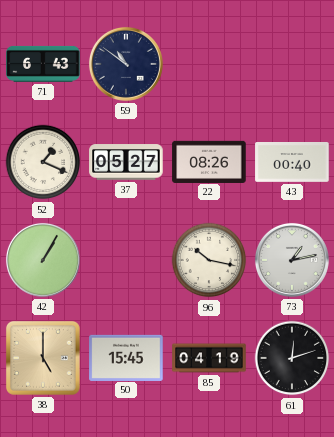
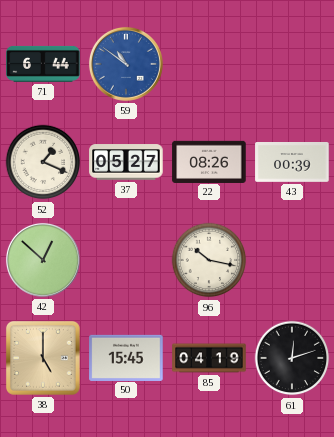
71: 6:43 -> 6:44 (43, 64)
59 dial: navy -> blue (126, 64)
43: 00:40 -> 00:39 (292, 163)
42: 1:05 -> 12:52 (43, 260)
73: 1:13 -> none (292, 260)
